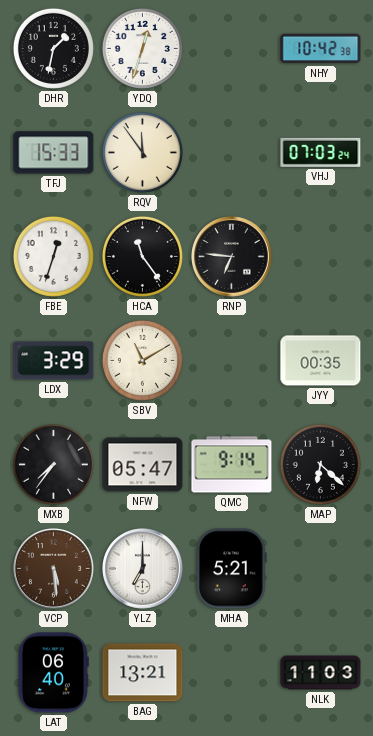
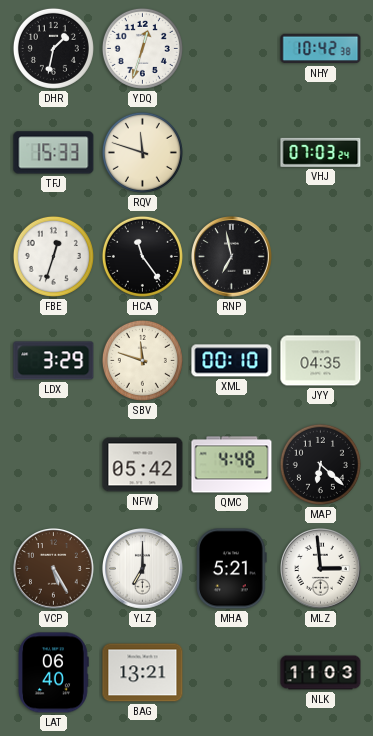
RQV: 11:54 -> 11:48 (142, 152)
RNP: 6:46 -> 6:58 (232, 257)
SBV: 11:10 -> 11:48 (142, 360)
XML: none -> 00:10 (232, 361)
JYY: 00:35 -> 04:35 (321, 361)
MXB: 7:36 -> none (53, 464)
NFW: 05:47 -> 05:42 (143, 465)
QMC: 9:14 -> 4:48 (232, 465)
VCP: 5:29 -> 5:25 (54, 569)
MLZ: none -> 2:59 (321, 569)
